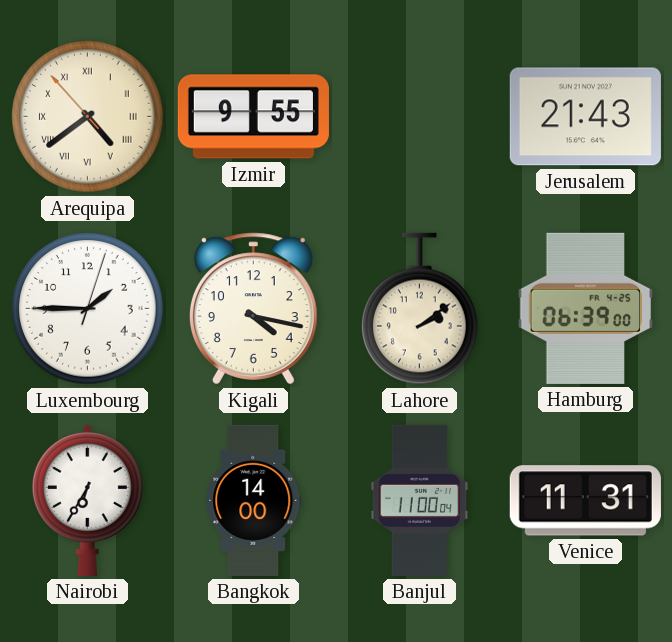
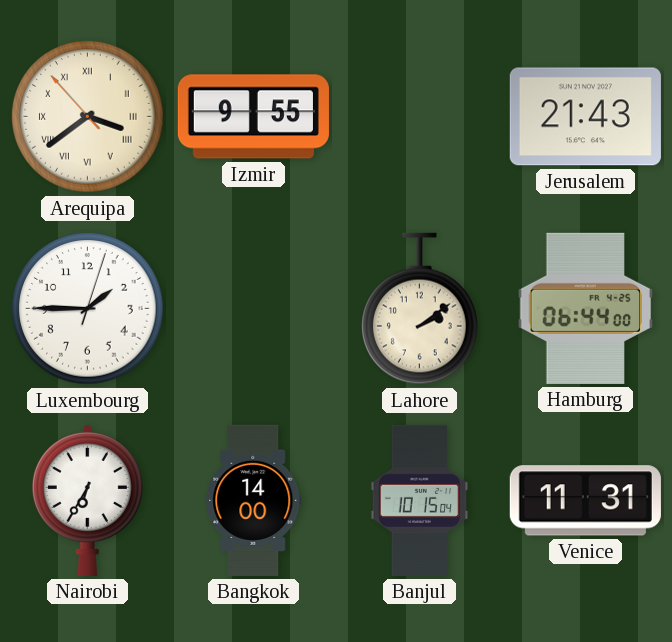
Arequipa: 4:38 -> 3:38 (88, 117)
Kigali: 4:17 -> none (253, 309)
Hamburg: 06:39 -> 06:44 (586, 308)
Banjul: 11:00 -> 10:15 (420, 500)
